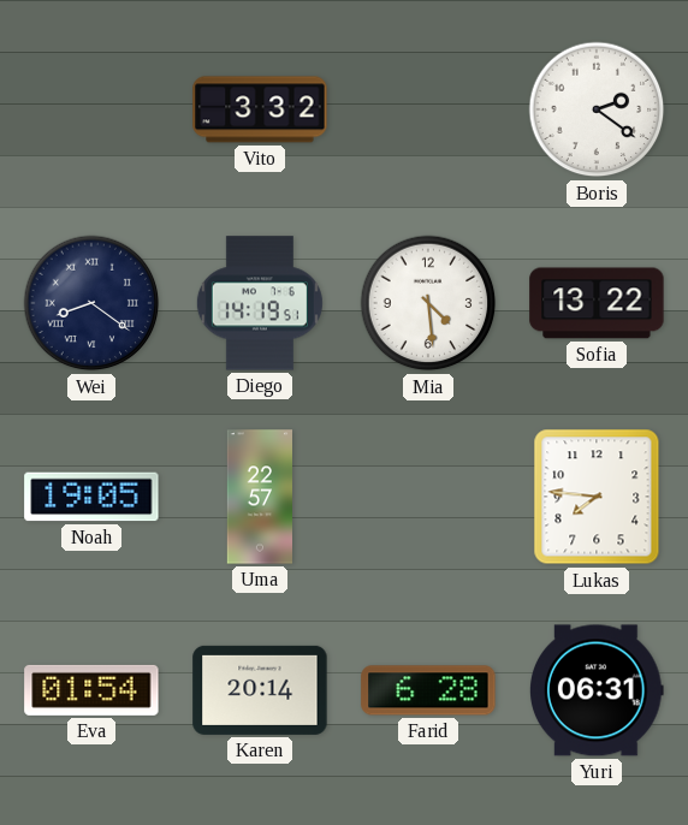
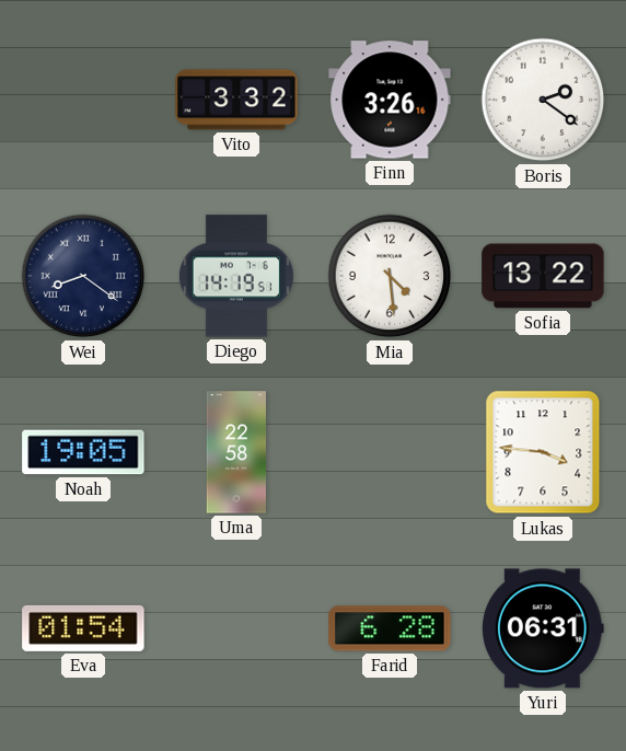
Finn: none -> 3:26 (390, 100)
Uma: 22:57 -> 22:58 (235, 452)
Lukas: 7:46 -> 3:46 (543, 452)
Karen: 20:14 -> none (260, 690)
